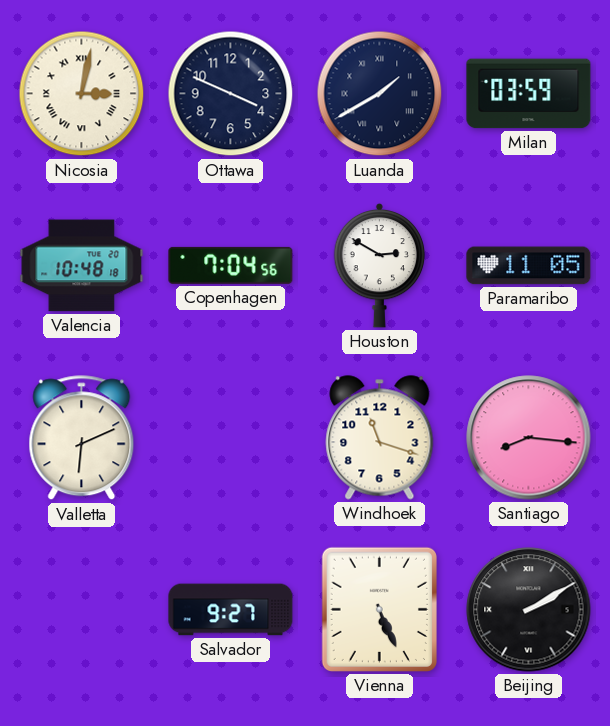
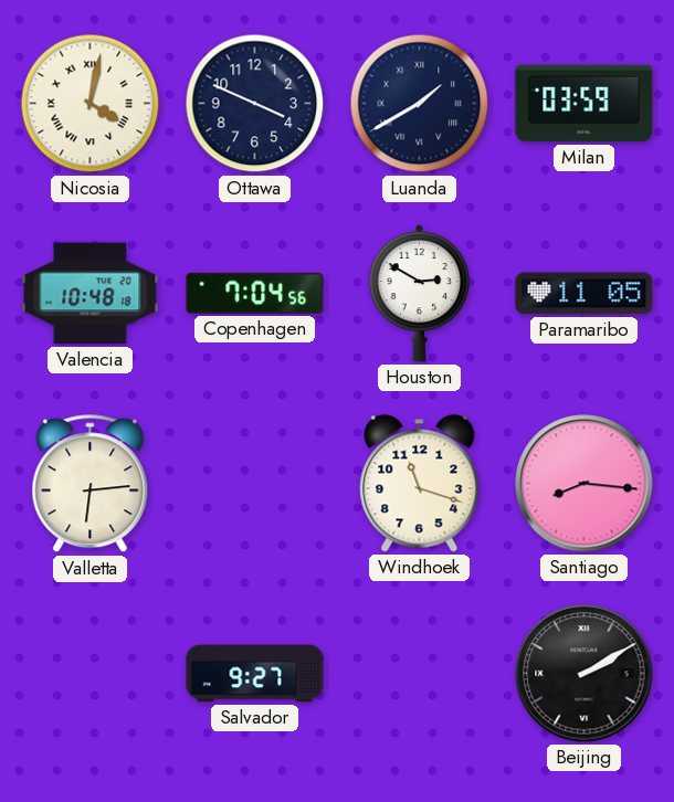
Nicosia: 3:02 -> 4:02 (91, 104)
Valletta: 6:11 -> 6:14 (91, 484)
Vienna: 5:26 -> none (379, 609)
